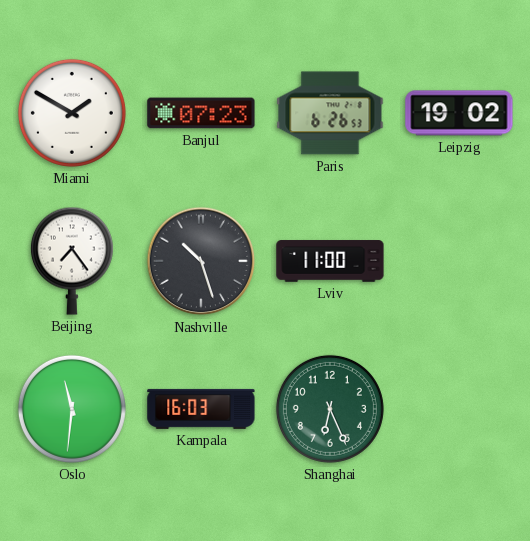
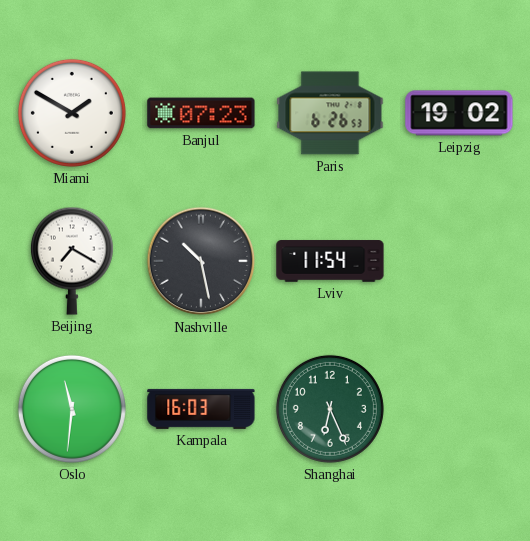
Beijing: 7:24 -> 7:20 (72, 261)
Nashville: 10:27 -> 10:28 (201, 261)
Lviv: 11:00 -> 11:54 (330, 261)
